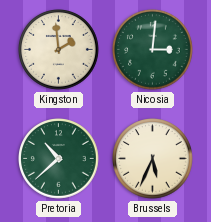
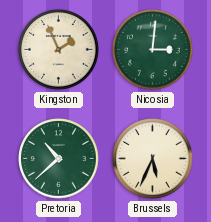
Kingston: 1:59 -> 1:56 (59, 50)
